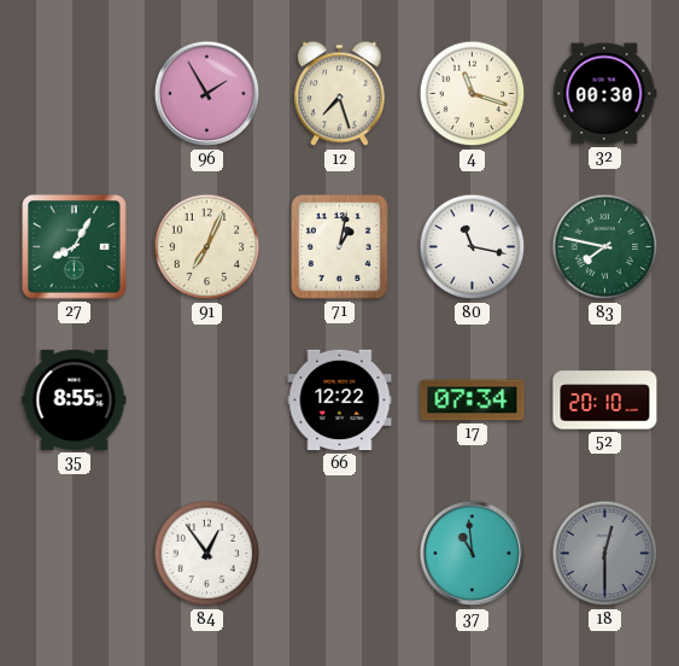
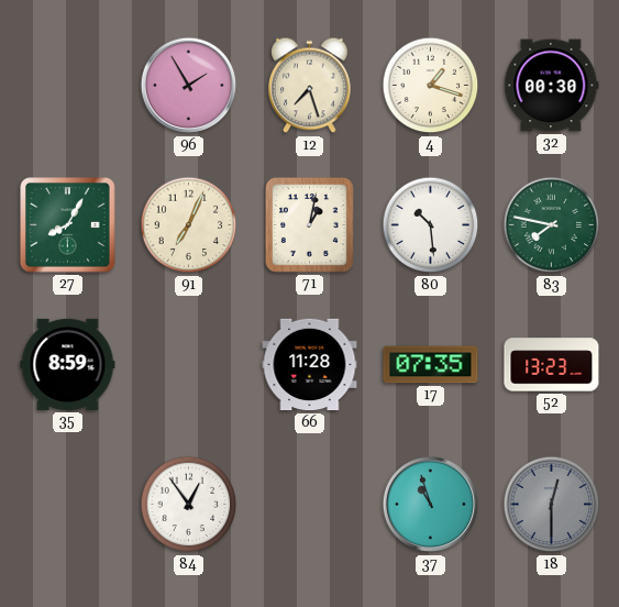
4: 11:18 -> 1:18 (431, 86)
80: 11:17 -> 10:29 (431, 225)
35: 8:55 -> 8:59 (68, 364)
66: 12:22 -> 11:28 (310, 365)
17: 07:34 -> 07:35 (431, 365)
52: 20:10 -> 13:23 (552, 365)
37: 10:59 -> 10:57 (431, 505)
